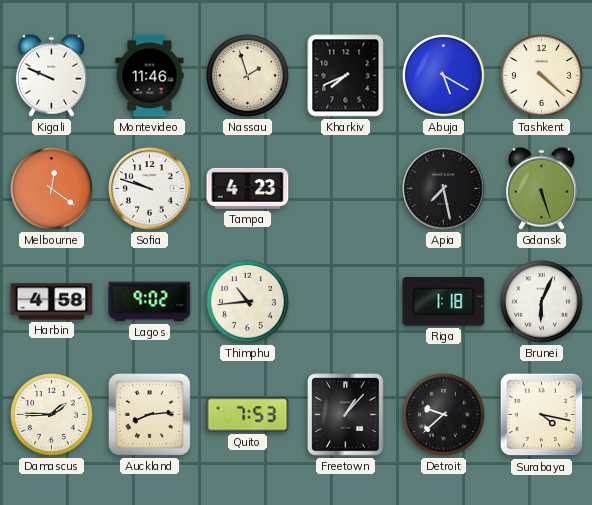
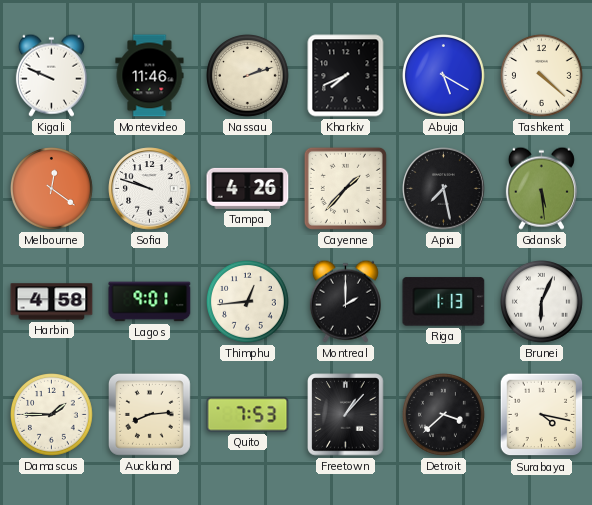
Nassau: 1:57 -> 2:12 (248, 76)
Tampa: 4:23 -> 4:26 (248, 188)
Cayenne: none -> 1:37 (345, 188)
Gdansk: 5:27 -> 5:29 (541, 188)
Lagos: 9:02 -> 9:01 (150, 302)
Thimphu: 10:44 -> 12:44 (248, 302)
Montreal: none -> 2:00 (345, 301)
Riga: 1:18 -> 1:13 (444, 302)
Detroit: 9:38 -> 3:38 (444, 415)
